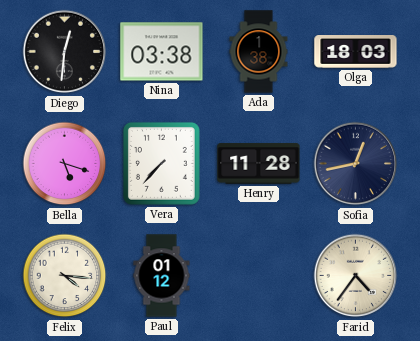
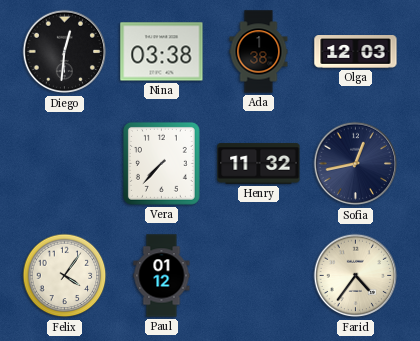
Olga: 18:03 -> 12:03 (356, 52)
Bella: 5:18 -> none (65, 164)
Henry: 11:28 -> 11:32 (259, 164)
Felix: 4:16 -> 4:06 (65, 276)
